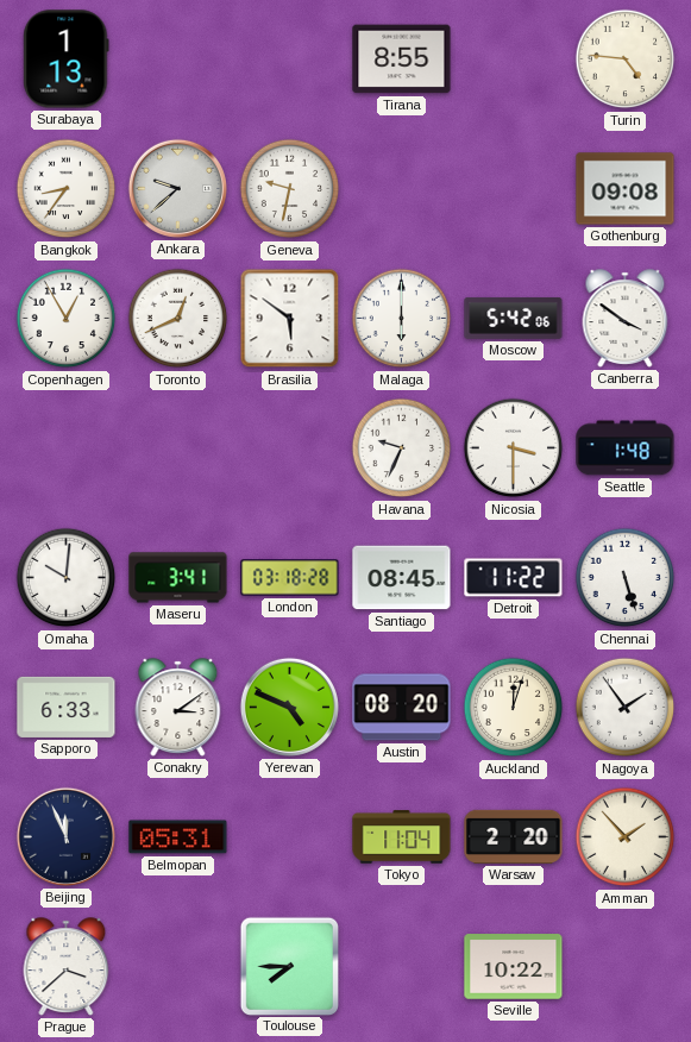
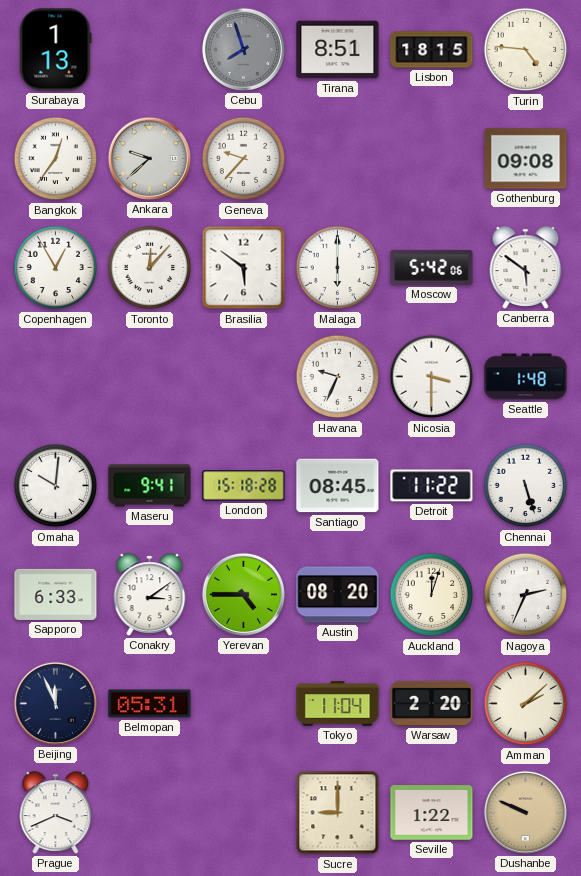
Cebu: none -> 7:57 (243, 49)
Tirana: 8:55 -> 8:51 (338, 50)
Lisbon: none -> 18:15 (432, 50)
Bangkok: 8:36 -> 12:36 (56, 159)
Geneva: 9:32 -> 9:37 (244, 159)
Toronto: 12:41 -> 12:07 (150, 268)
Canberra: 3:51 -> 5:51 (526, 268)
Maseru: 3:41 -> 9:41 (150, 486)
London: 03:18 -> 15:18 (244, 486)
Yerevan: 4:49 -> 4:45 (243, 594)
Nagoya: 1:54 -> 2:34 (526, 595)
Amman: 1:53 -> 2:08 (526, 704)
Prague: 3:38 -> 3:41 (56, 813)
Toulouse: 7:45 -> none (289, 966)
Sucre: none -> 9:00 (338, 813)
Seville: 10:22 -> 1:22 (432, 813)
Dushanbe: none -> 9:49 (525, 812)
